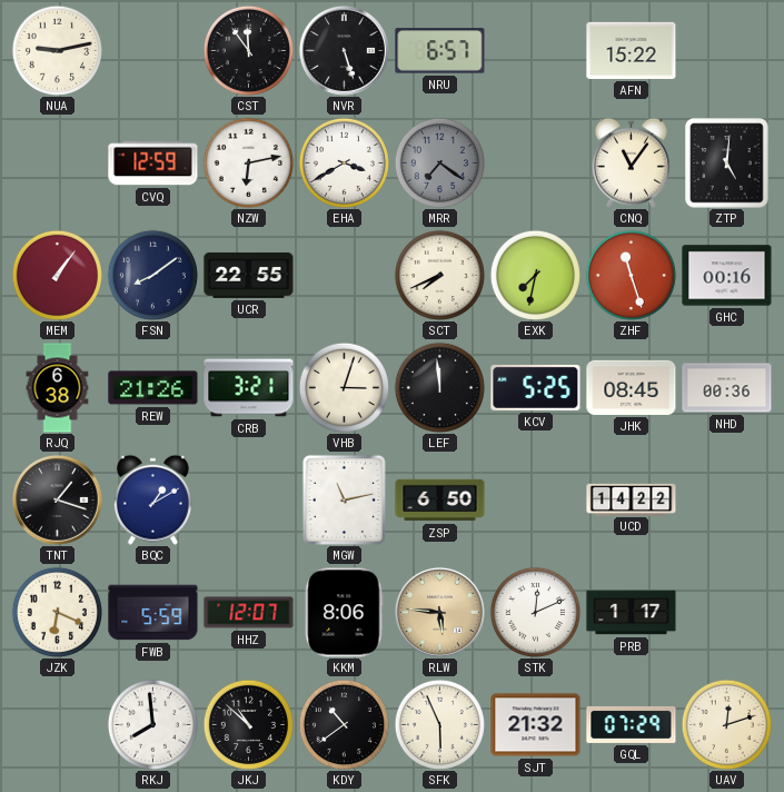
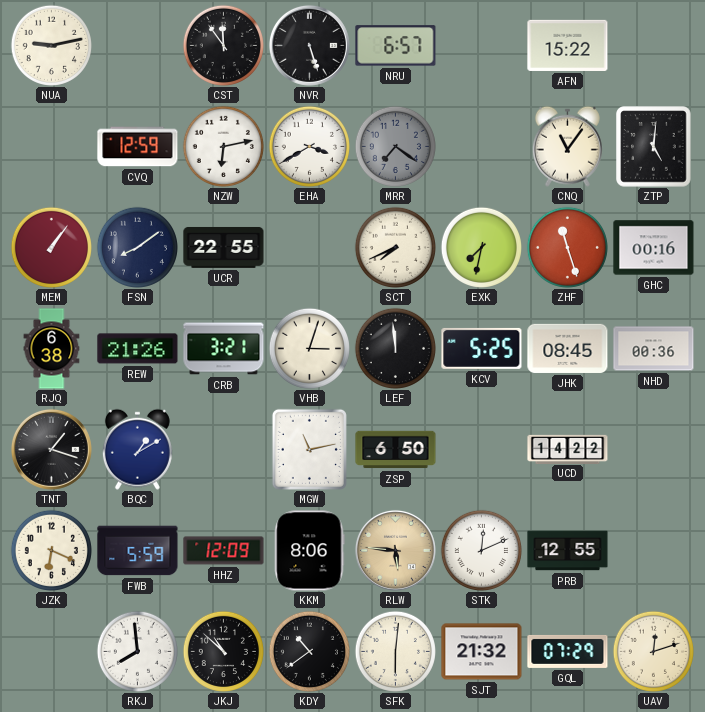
HHZ: 12:07 -> 12:09 (224, 551)
PRB: 1:17 -> 12:55 (568, 551)
SFK: 5:56 -> 6:01 (395, 651)
